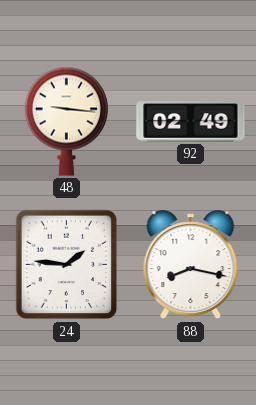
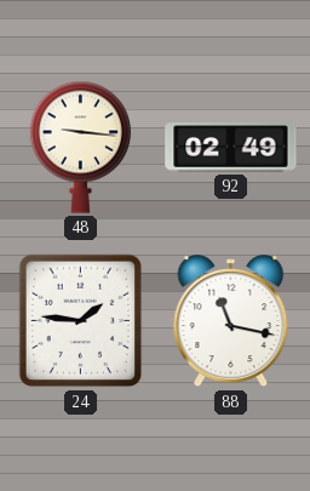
88: 8:17 -> 11:17 (231, 321)
